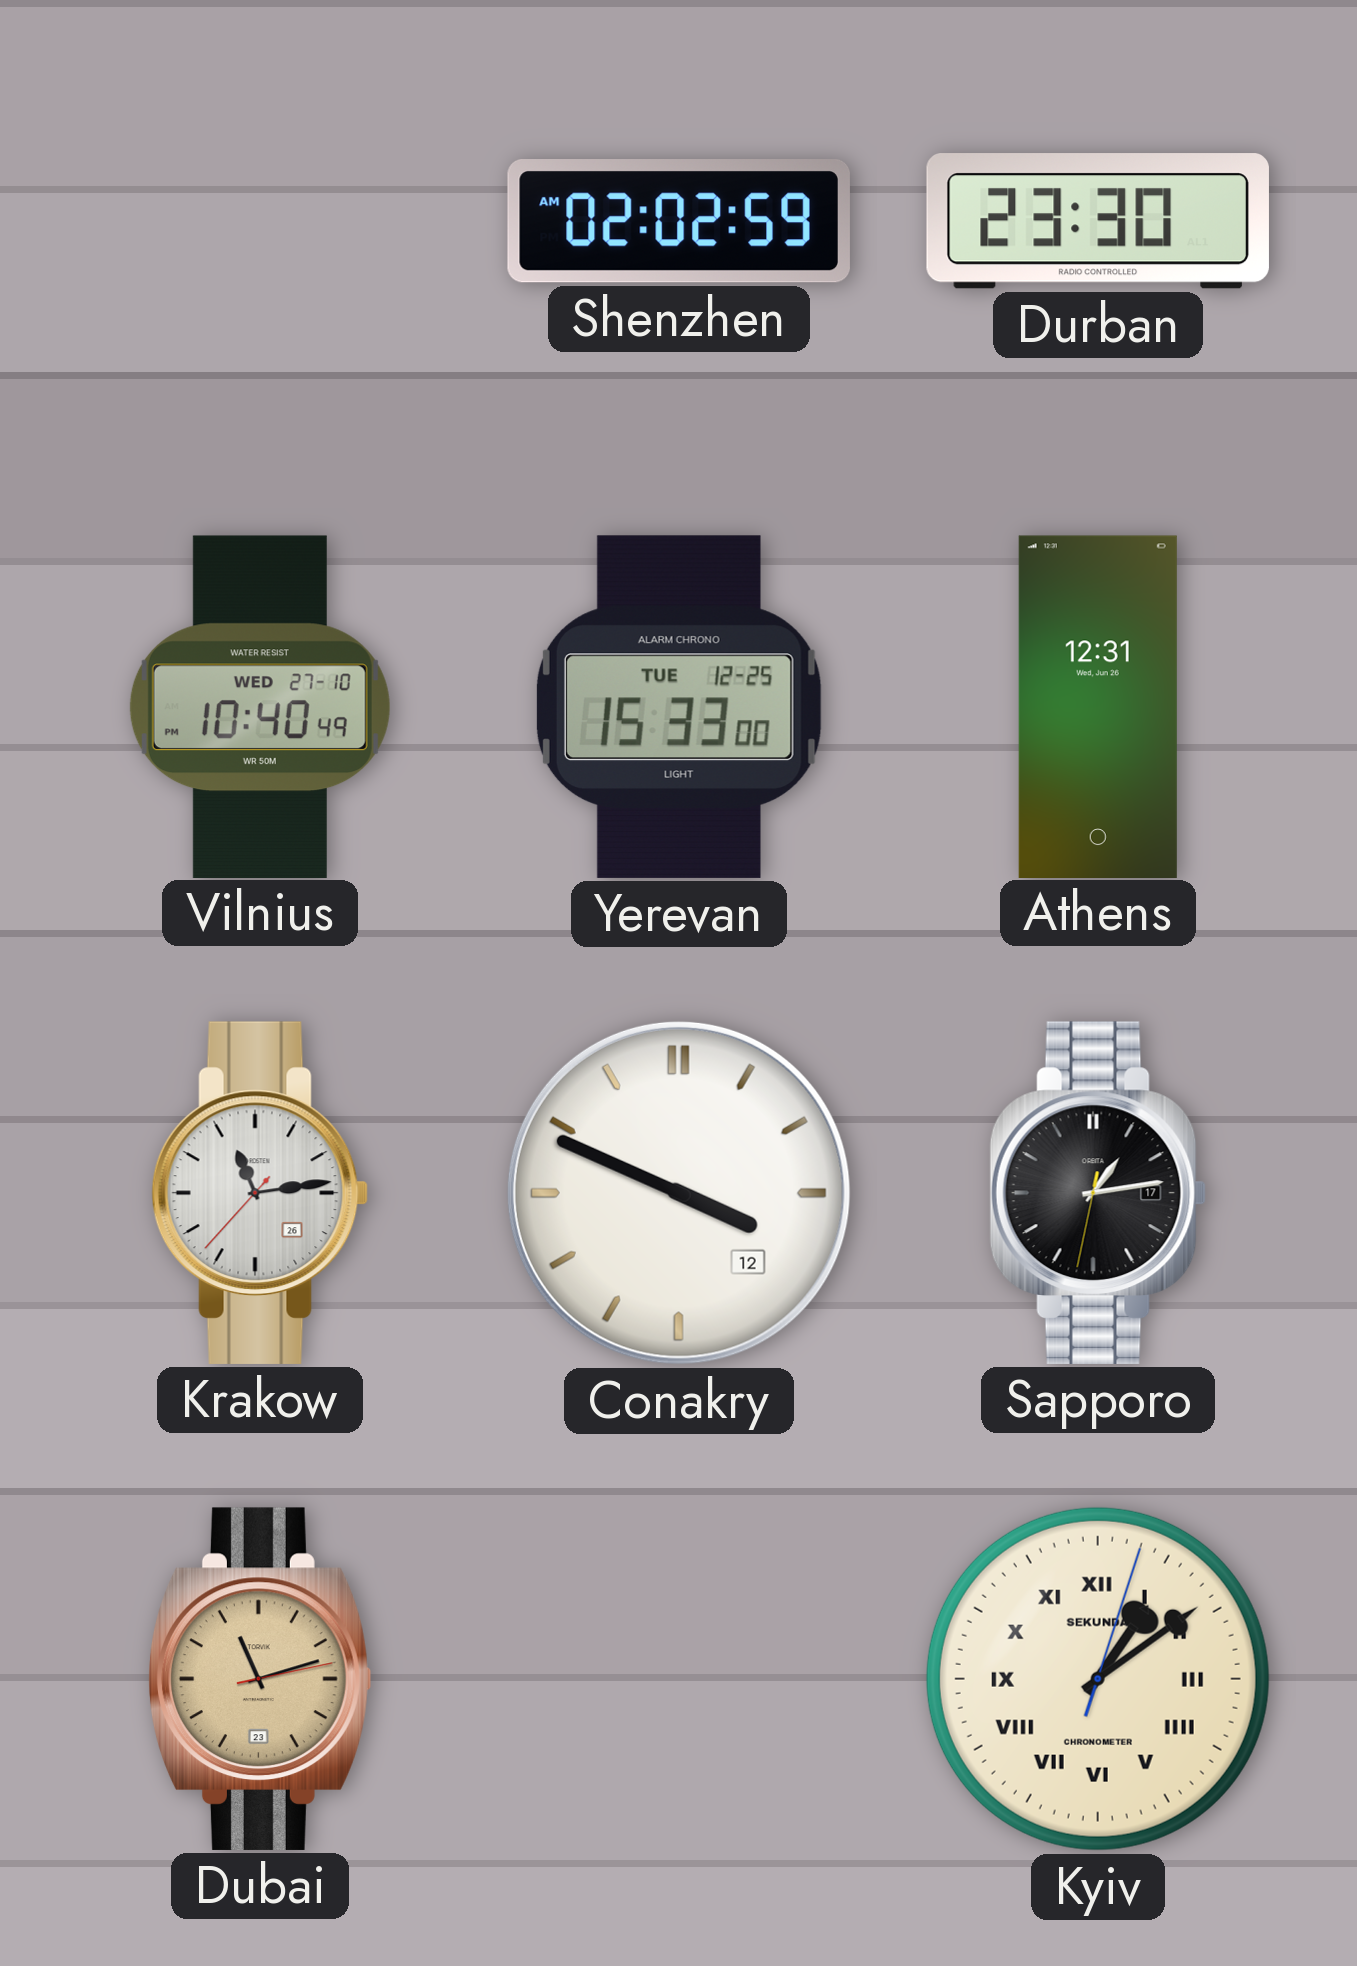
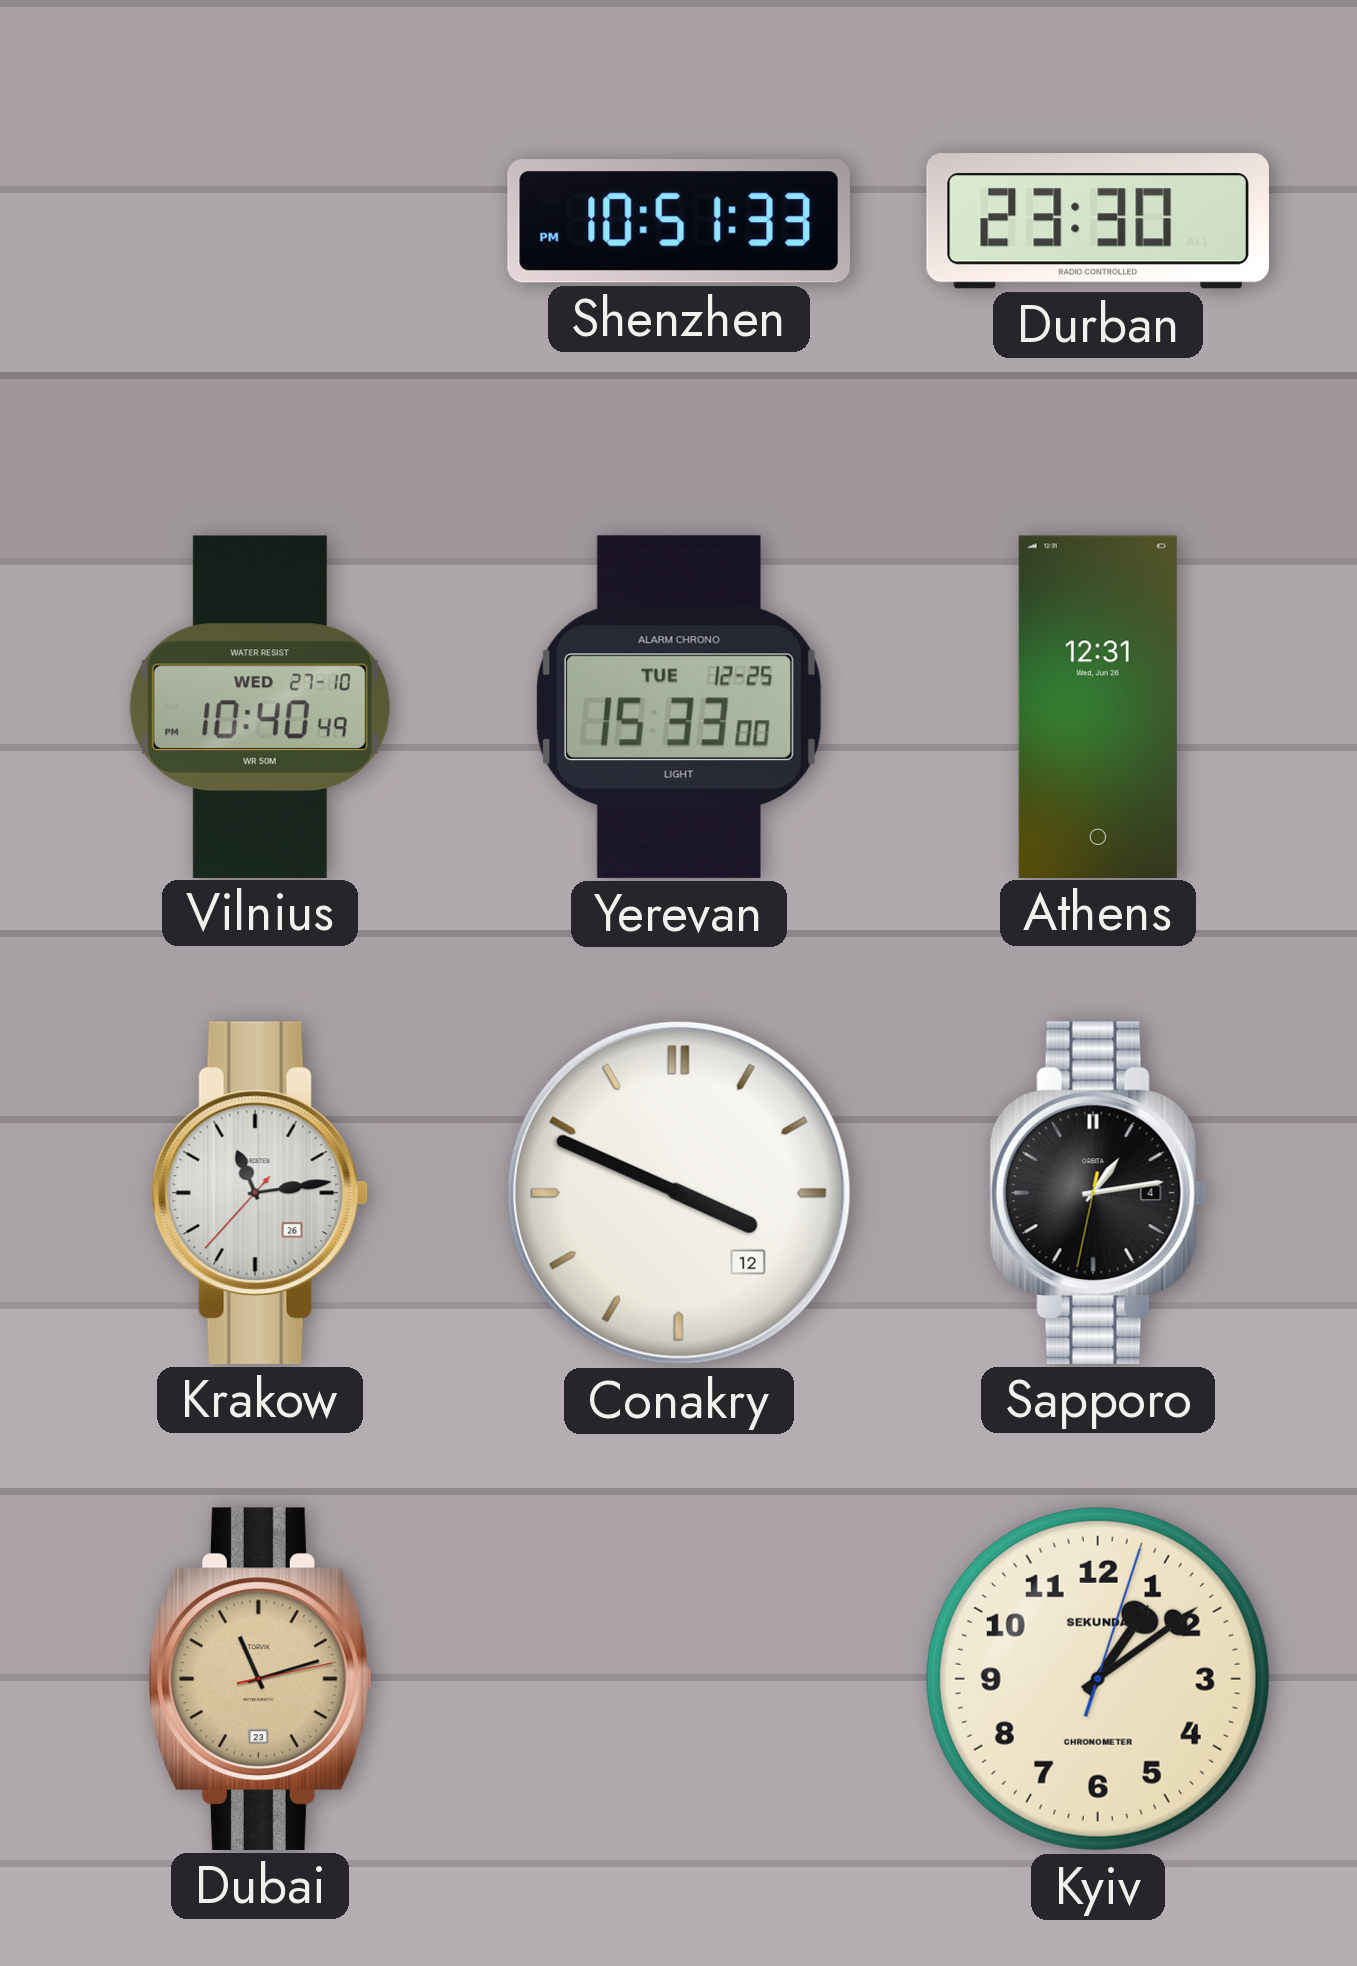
Shenzhen: 02:02 -> 10:51 (679, 222)
Sapporo date: 17 -> 4 (1098, 1193)
Kyiv numerals: Roman -> Arabic (1098, 1679)
